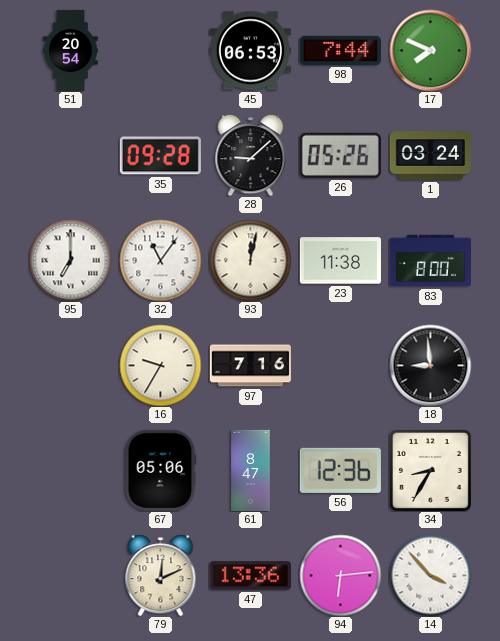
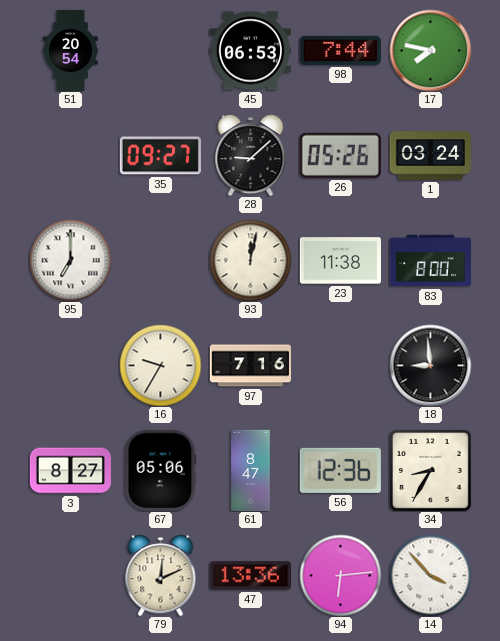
17: 7:49 -> 7:47 (430, 50)
35: 09:28 -> 09:27 (160, 156)
32: 11:06 -> none (160, 260)
3: none -> 8:27 (70, 471)
